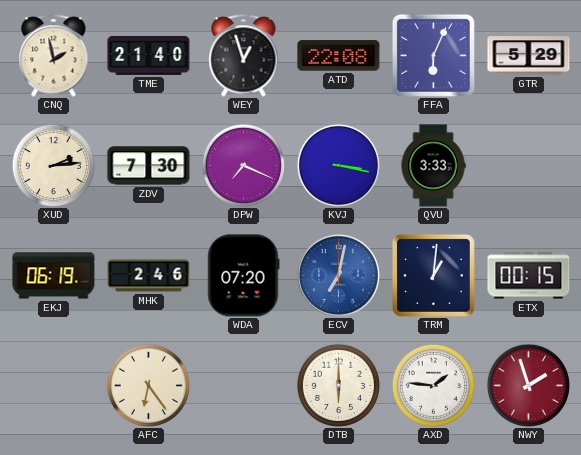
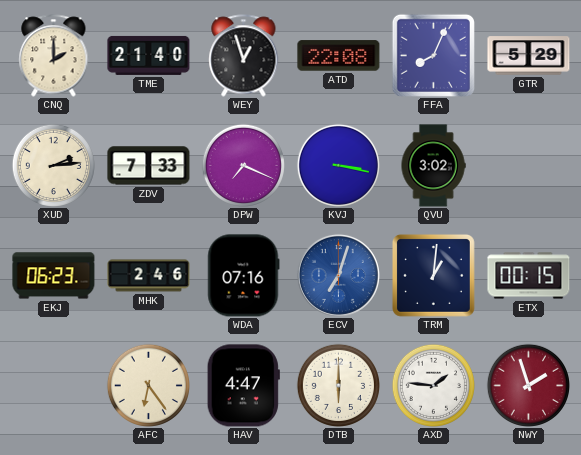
CNQ: 1:58 -> 2:00 (54, 56)
FFA: 6:04 -> 8:04 (433, 55)
ZDV: 7:30 -> 7:33 (149, 166)
QVU: 3:33 -> 3:02 (433, 166)
EKJ: 06:19 -> 06:23 (54, 276)
WDA: 07:20 -> 07:16 (244, 276)
ECV: 7:02 -> 7:03 (338, 275)
HAV: none -> 4:47 (243, 386)
